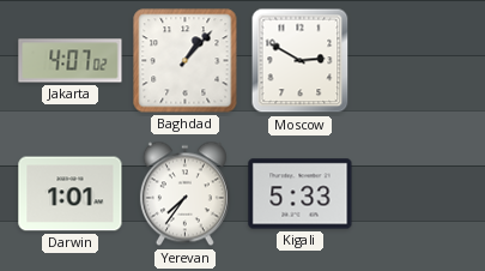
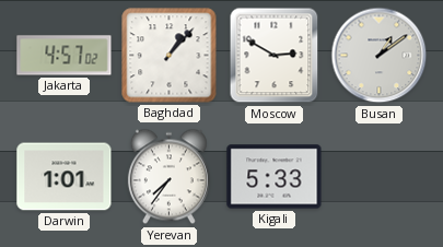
Jakarta: 4:07 -> 4:57 (65, 56)
Busan: none -> 1:09 (380, 56)
